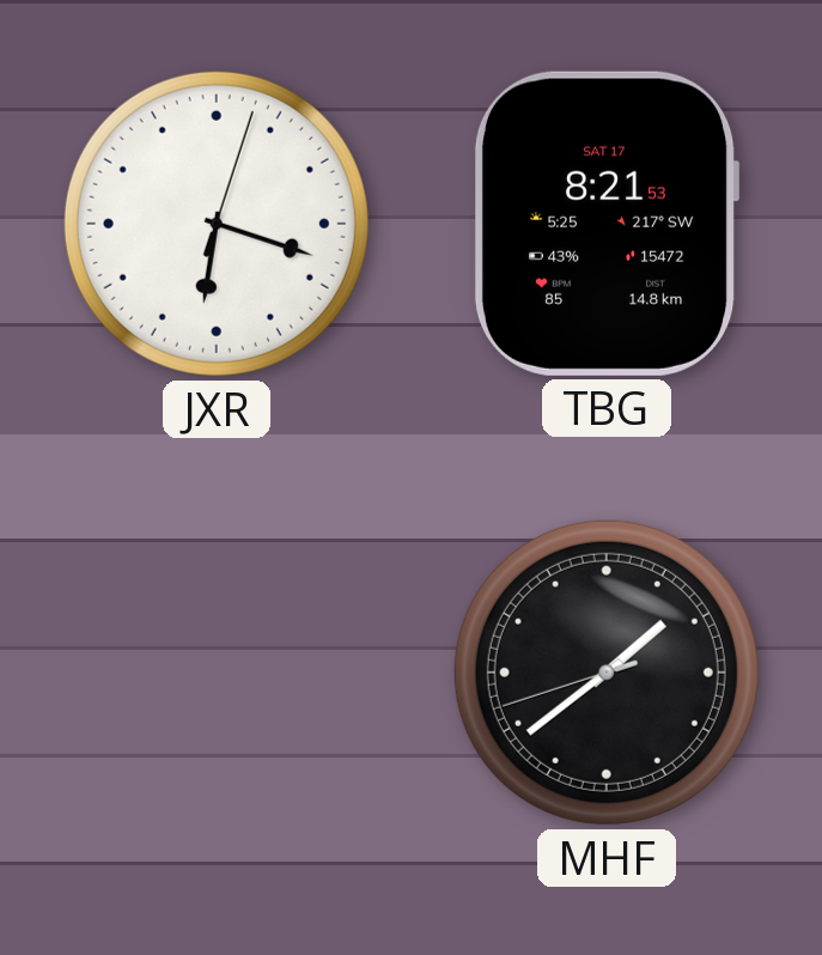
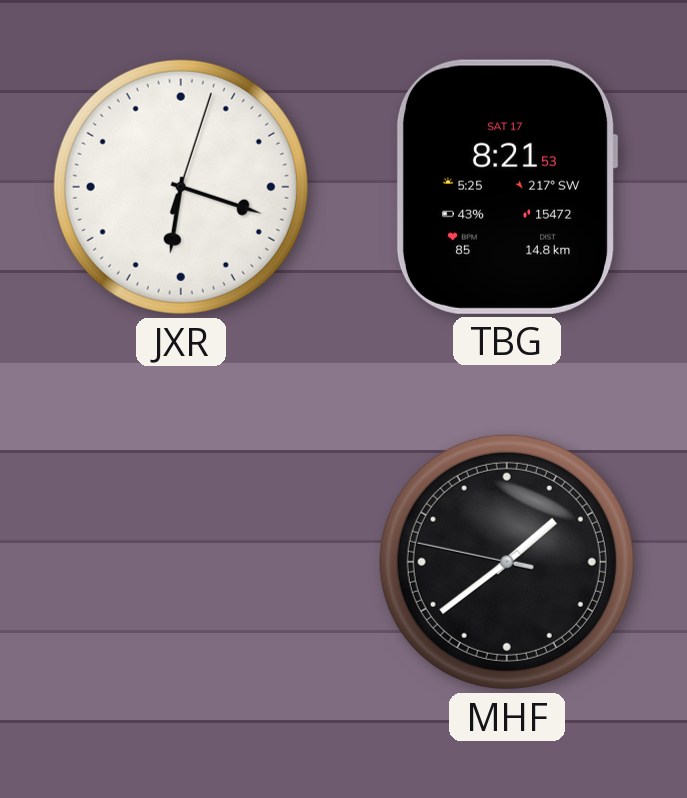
MHF: 1:38:42 -> 1:38:47 (507, 562)
